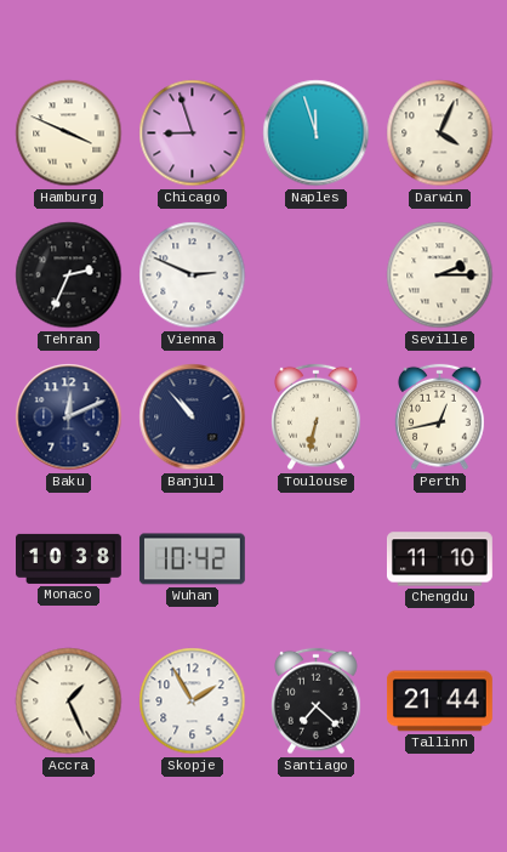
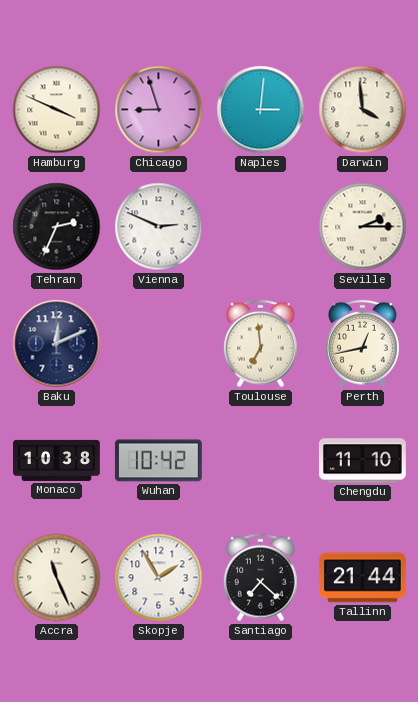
Naples: 11:57 -> 3:01 (261, 110)
Darwin: 4:04 -> 3:59 (363, 110)
Banjul: 10:53 -> none (193, 418)
Toulouse: 6:32 -> 6:59 (261, 344)
Accra: 1:26 -> 11:26 (57, 578)
